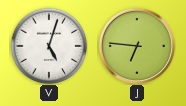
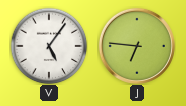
V: 5:03 -> 5:06 (49, 46)
